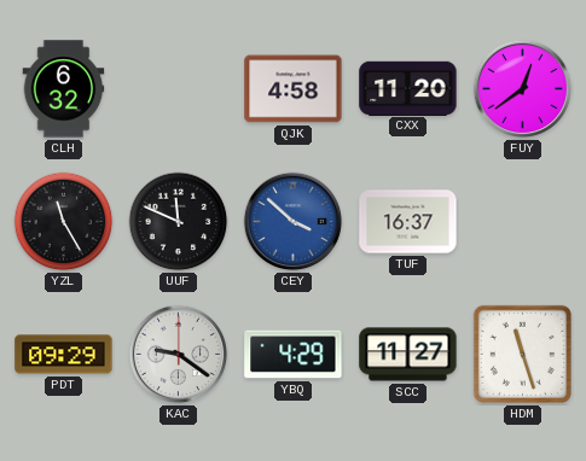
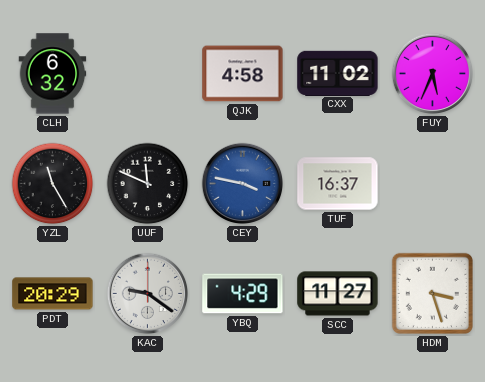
CXX: 11:20 -> 11:02 (338, 73)
FUY: 12:39 -> 5:34 (433, 74)
CEY: 3:52 -> 3:47 (243, 184)
PDT: 09:29 -> 20:29 (53, 294)
HDM: 11:27 -> 3:27 (432, 293)
